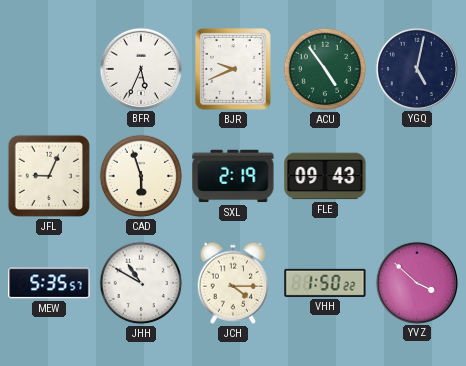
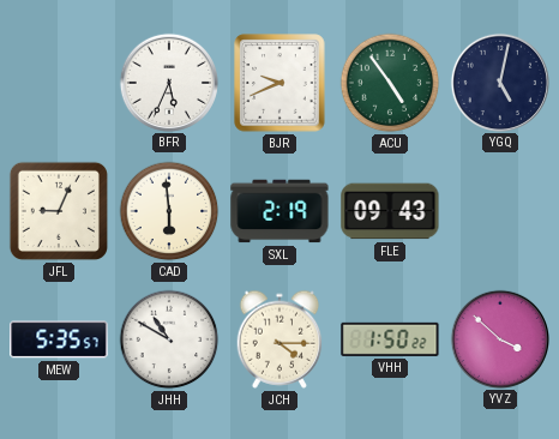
CAD: 5:57 -> 5:59 (169, 211)
